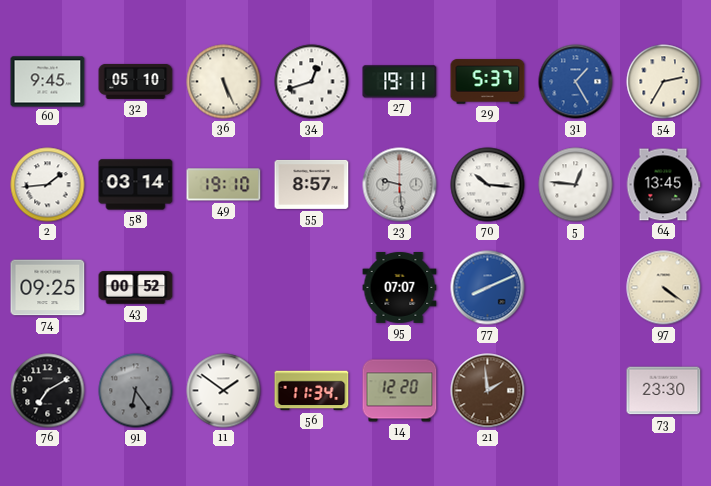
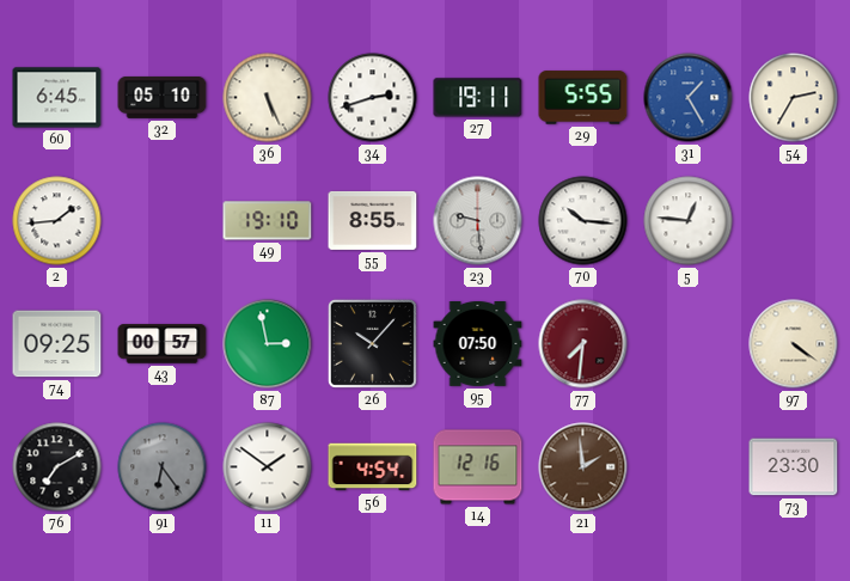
60: 9:45 -> 6:45 (57, 98)
34: 12:42 -> 2:42 (373, 98)
29: 5:37 -> 5:55 (583, 98)
58: 03:14 -> none (136, 185)
55: 8:57 -> 8:55 (373, 220)
64: 13:45 -> none (663, 185)
43: 00:52 -> 00:57 (163, 344)
87: none -> 2:58 (268, 344)
26: none -> 10:07 (372, 343)
95: 07:07 -> 07:50 (478, 344)
77: 8:11 -> 7:31 (583, 344)
77 dial: blue -> burgundy (583, 344)
56: 11:34 -> 4:54 (373, 467)
14: 12:20 -> 12:16 (478, 467)
